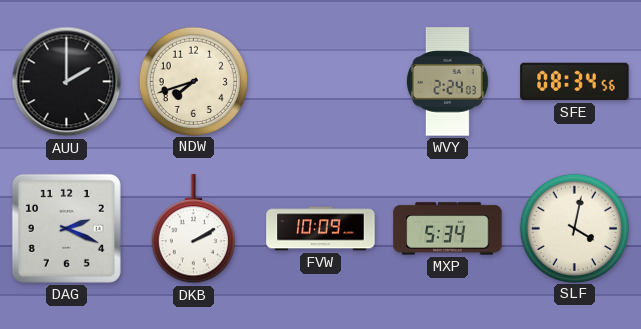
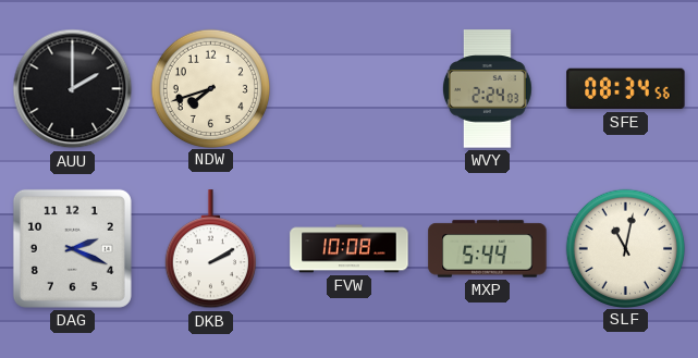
FVW: 10:09 -> 10:08 (350, 249)
MXP: 5:34 -> 5:44 (488, 249)
SLF: 4:02 -> 11:02 (625, 248)
